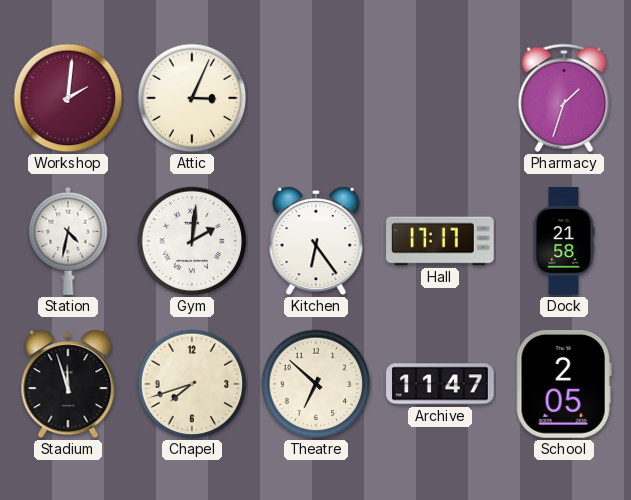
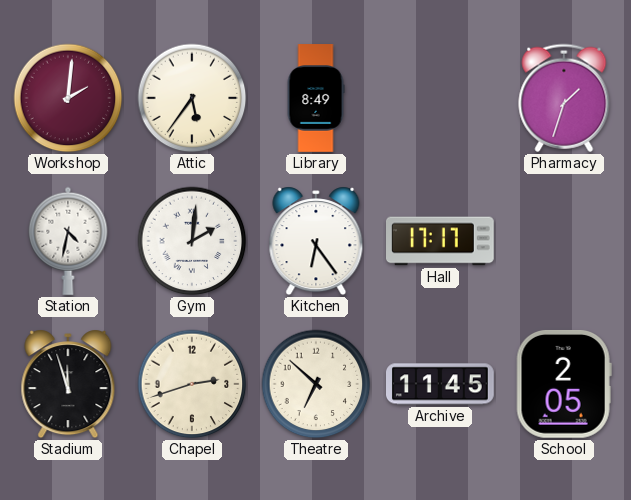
Attic: 3:04 -> 5:36 (192, 98)
Library: none -> 8:49 (316, 98)
Dock: 21:58 -> none (564, 241)
Chapel: 7:42 -> 2:42 (192, 384)
Archive: 11:47 -> 11:45 (441, 384)
